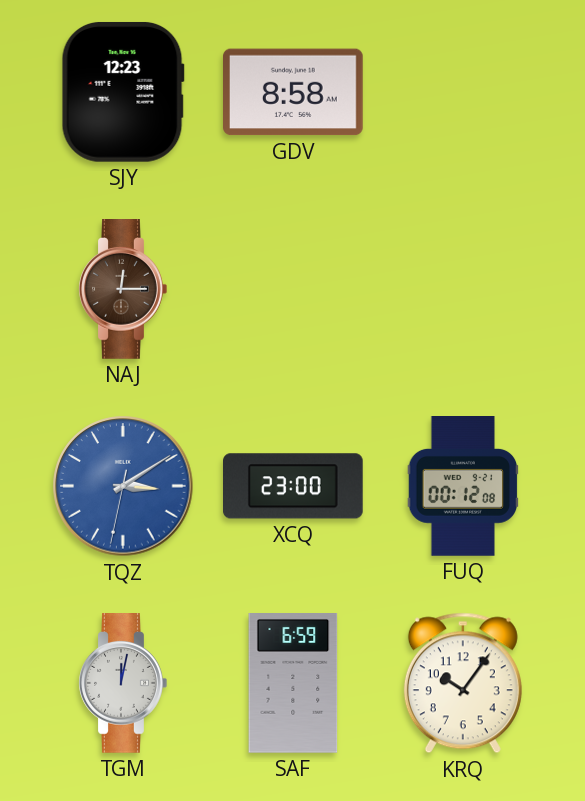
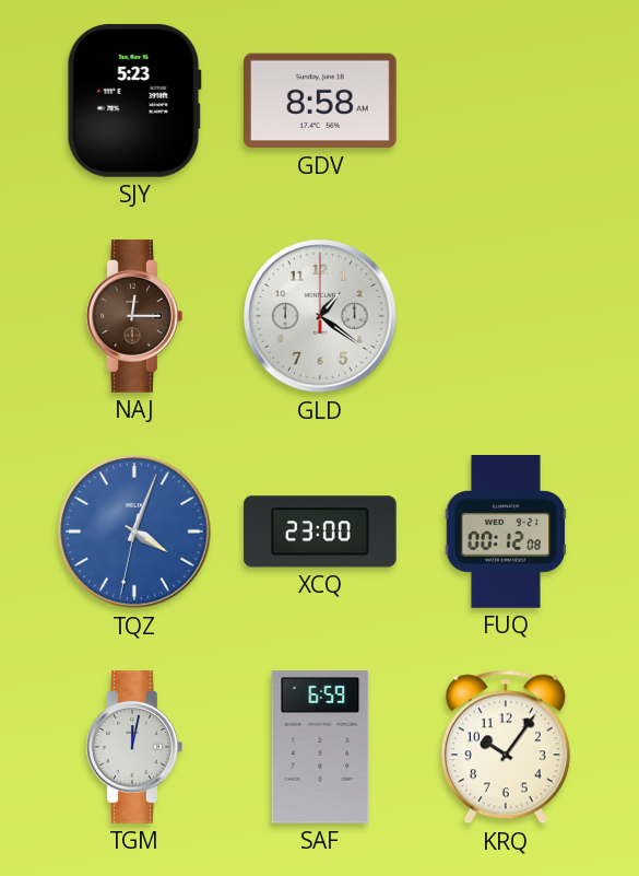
SJY: 12:23 -> 5:23 (134, 101)
GLD: none -> 1:21 (320, 316)
TQZ: 3:09 -> 4:03 (134, 532)
